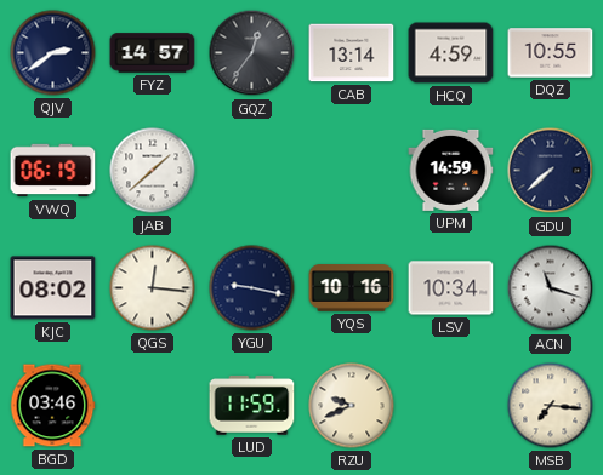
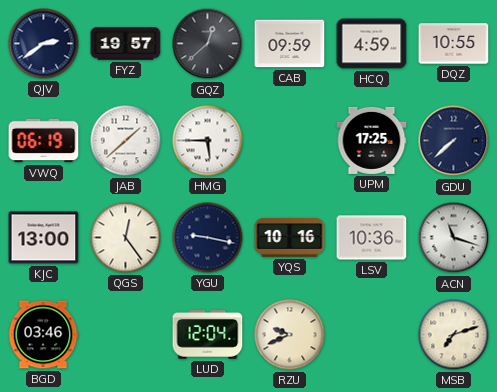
FYZ: 14:57 -> 19:57 (126, 44)
GQZ: 12:36 -> 12:38 (208, 44)
CAB: 13:14 -> 09:59 (290, 44)
HMG: none -> 5:45 (208, 141)
UPM: 14:59 -> 17:25 (372, 140)
KJC: 08:02 -> 13:00 (44, 238)
QGS: 12:16 -> 12:24 (126, 238)
LSV: 10:34 -> 10:36 (372, 238)
LUD: 11:59 -> 12:04 (208, 335)
MSB: 7:16 -> 7:12 (454, 335)
